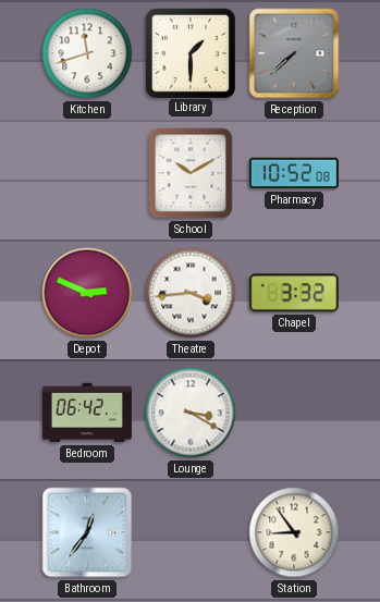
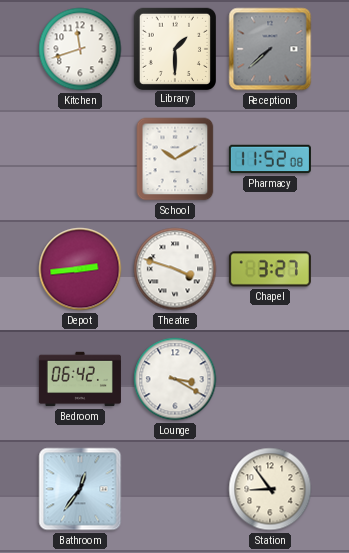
Pharmacy: 10:52 -> 11:52 (270, 159)
Depot: 2:49 -> 2:44 (80, 269)
Theatre: 3:44 -> 3:48 (175, 269)
Chapel: 3:32 -> 3:27 (270, 269)
